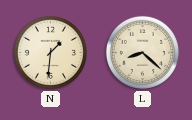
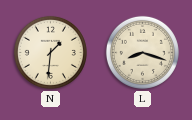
L: 8:22 -> 8:18 (142, 52)
